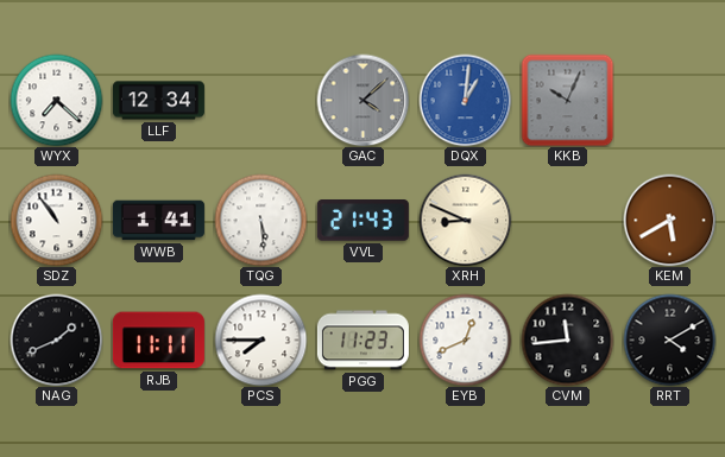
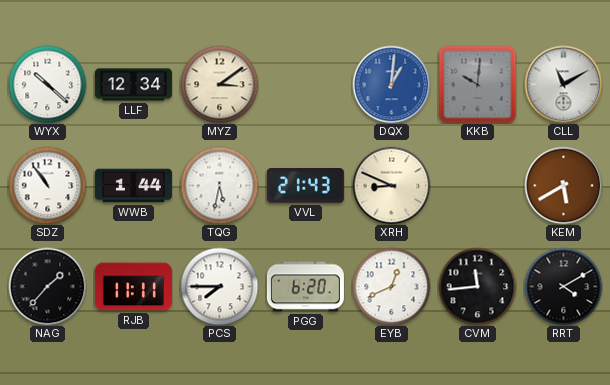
WYX: 7:22 -> 10:22 (47, 84)
MYZ: none -> 3:09 (219, 84)
GAC: 4:08 -> none (363, 100)
KKB: 10:04 -> 10:01 (477, 84)
CLL: none -> 11:10 (563, 84)
WWB: 1:41 -> 1:44 (133, 186)
TQG: 5:29 -> 5:32 (219, 185)
NAG: 1:41 -> 1:37 (47, 286)
PGG: 11:23 -> 6:20 (305, 287)
